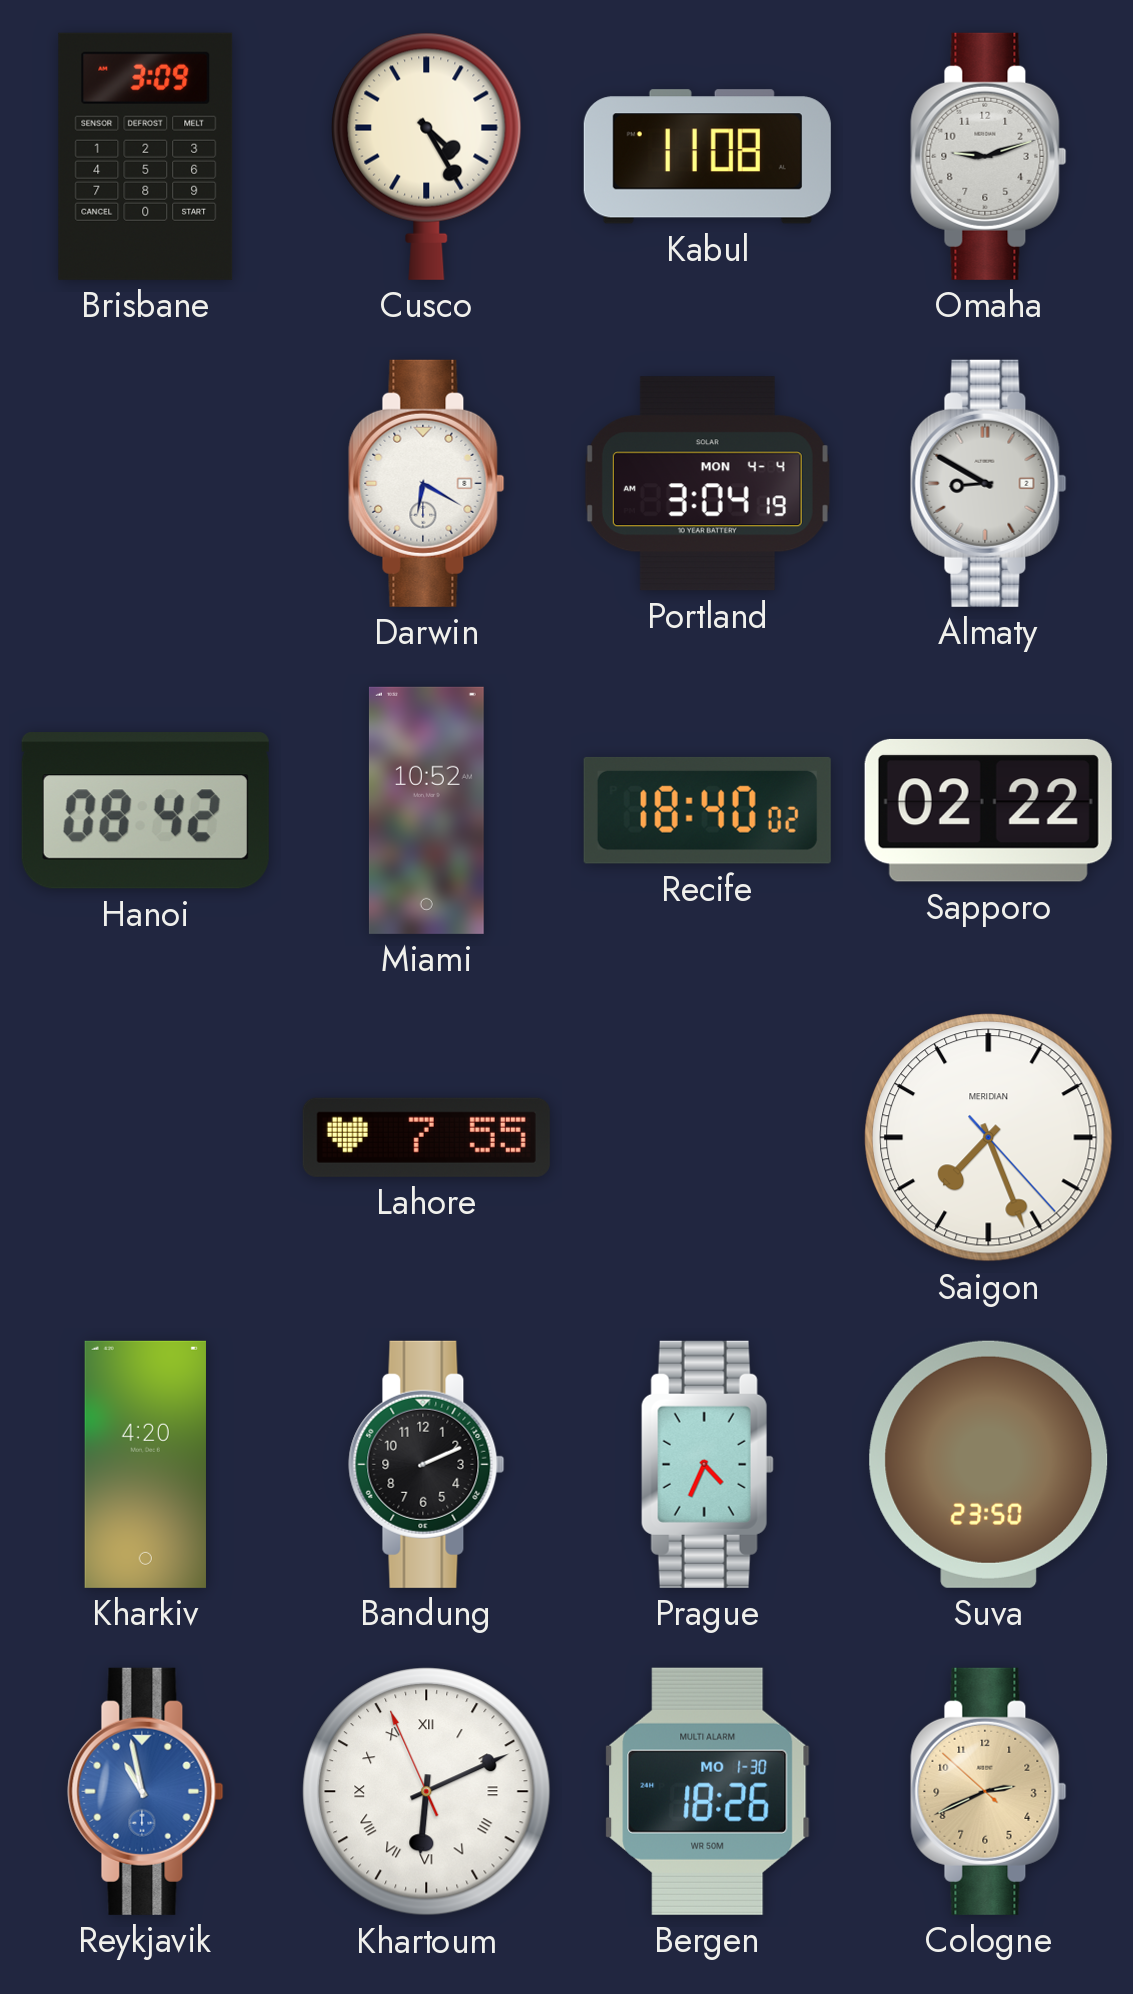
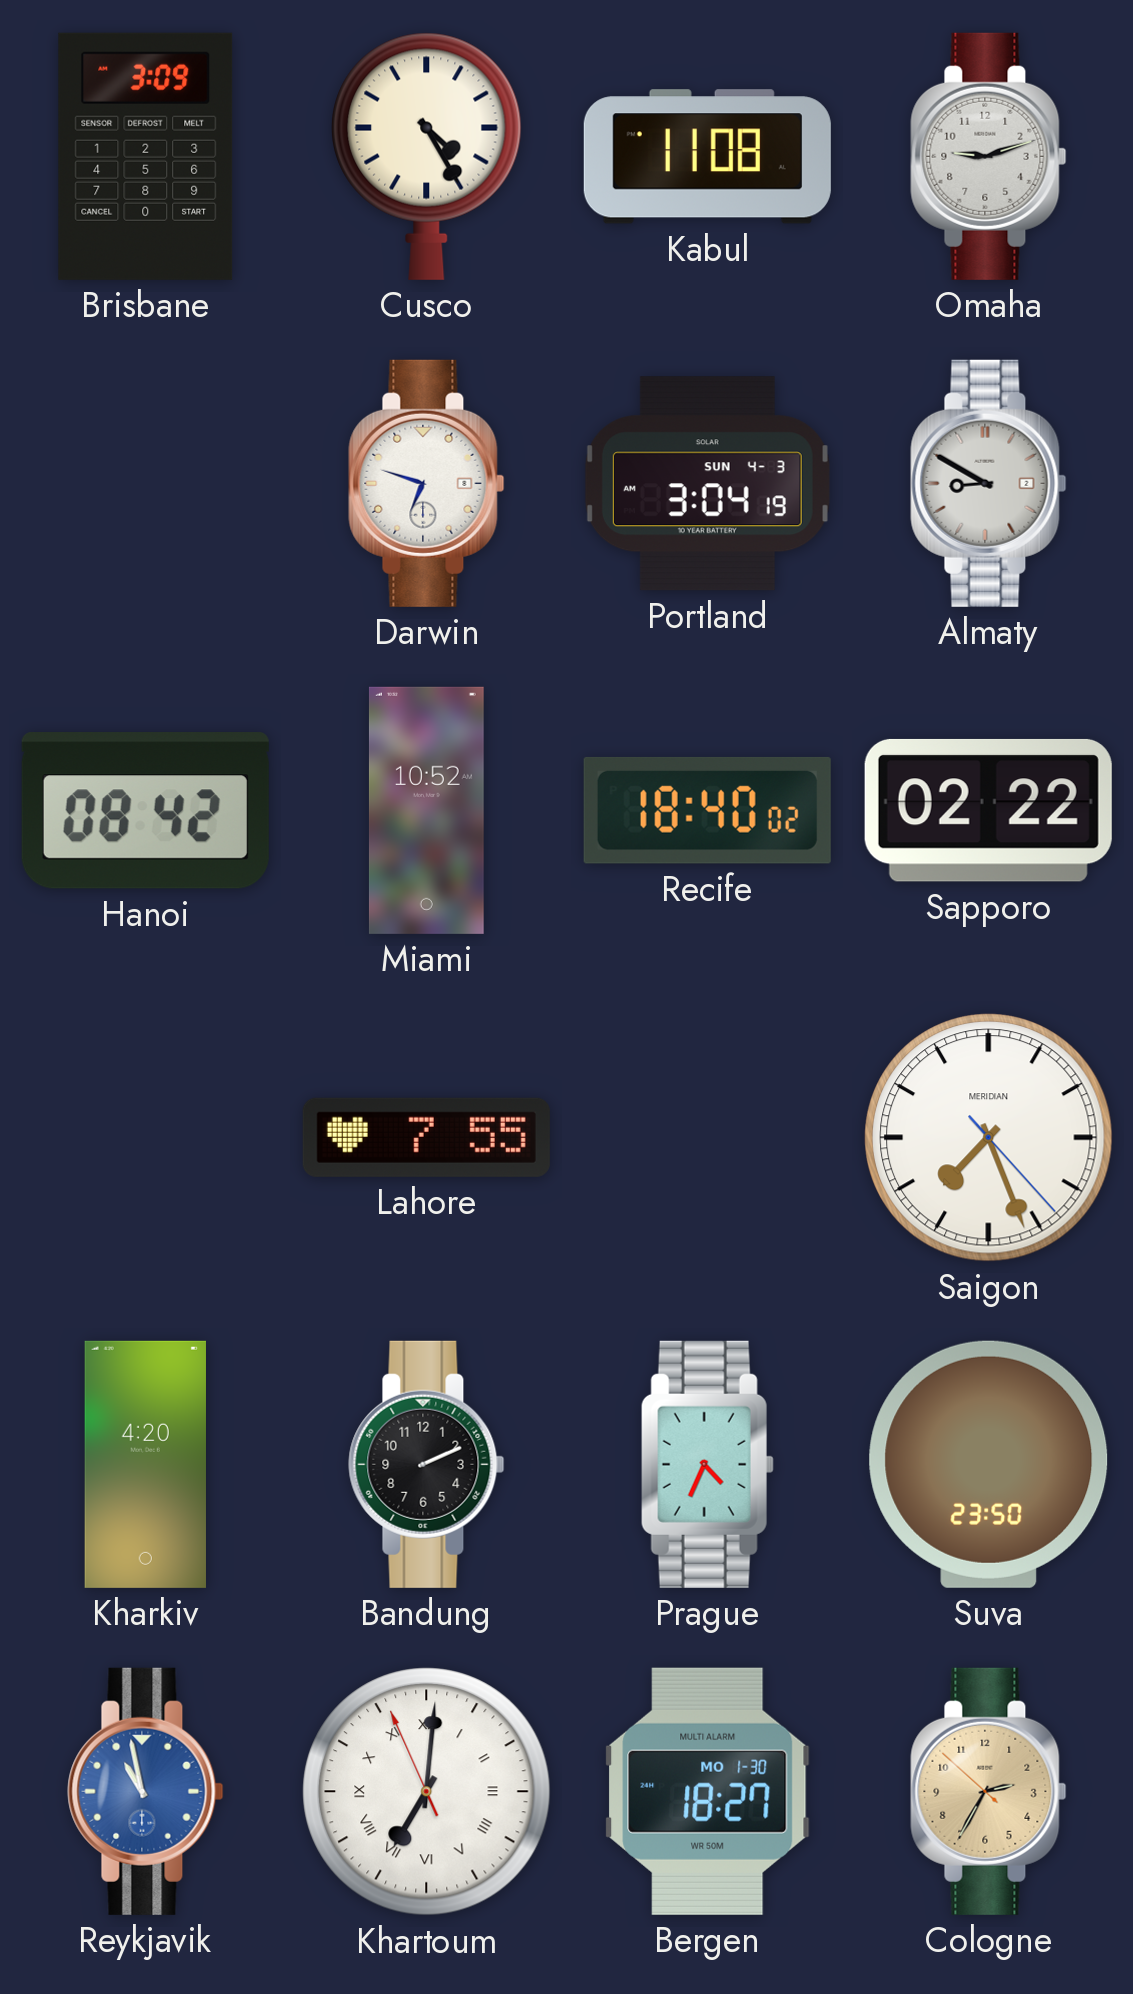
Darwin: 6:20 -> 6:48 (427, 483)
Portland date: MON 4-4 -> SUN 4-3 (707, 484)
Khartoum: 6:10 -> 7:00 (427, 1792)
Bergen: 18:26 -> 18:27 (708, 1791)
Cologne: 2:40 -> 2:34 (989, 1791)
